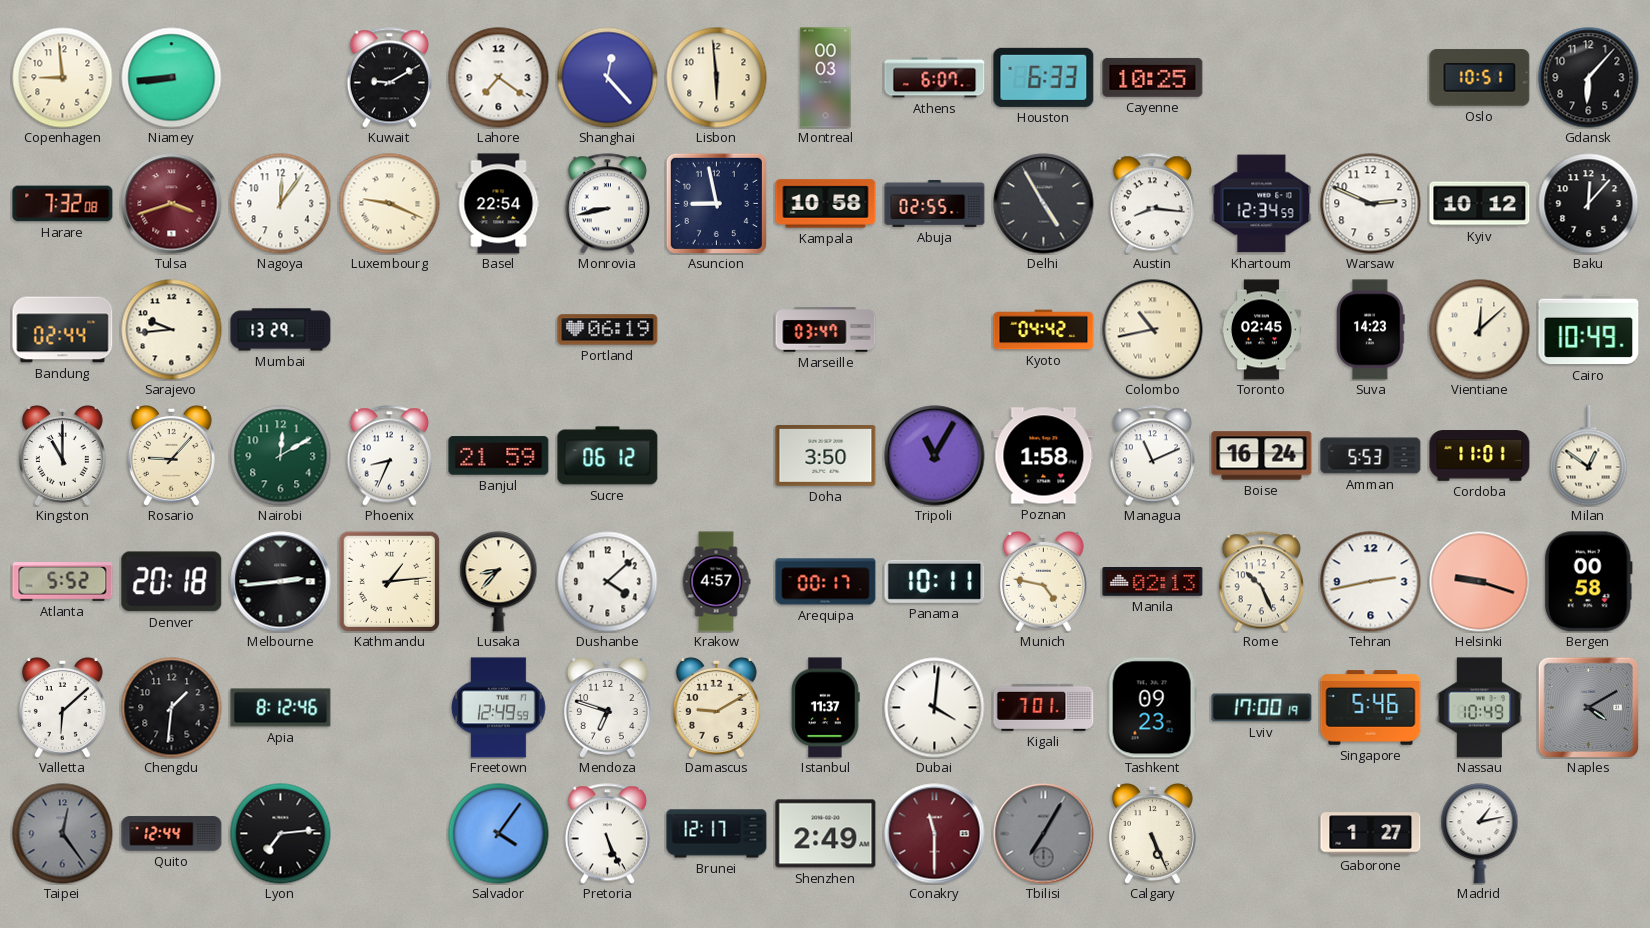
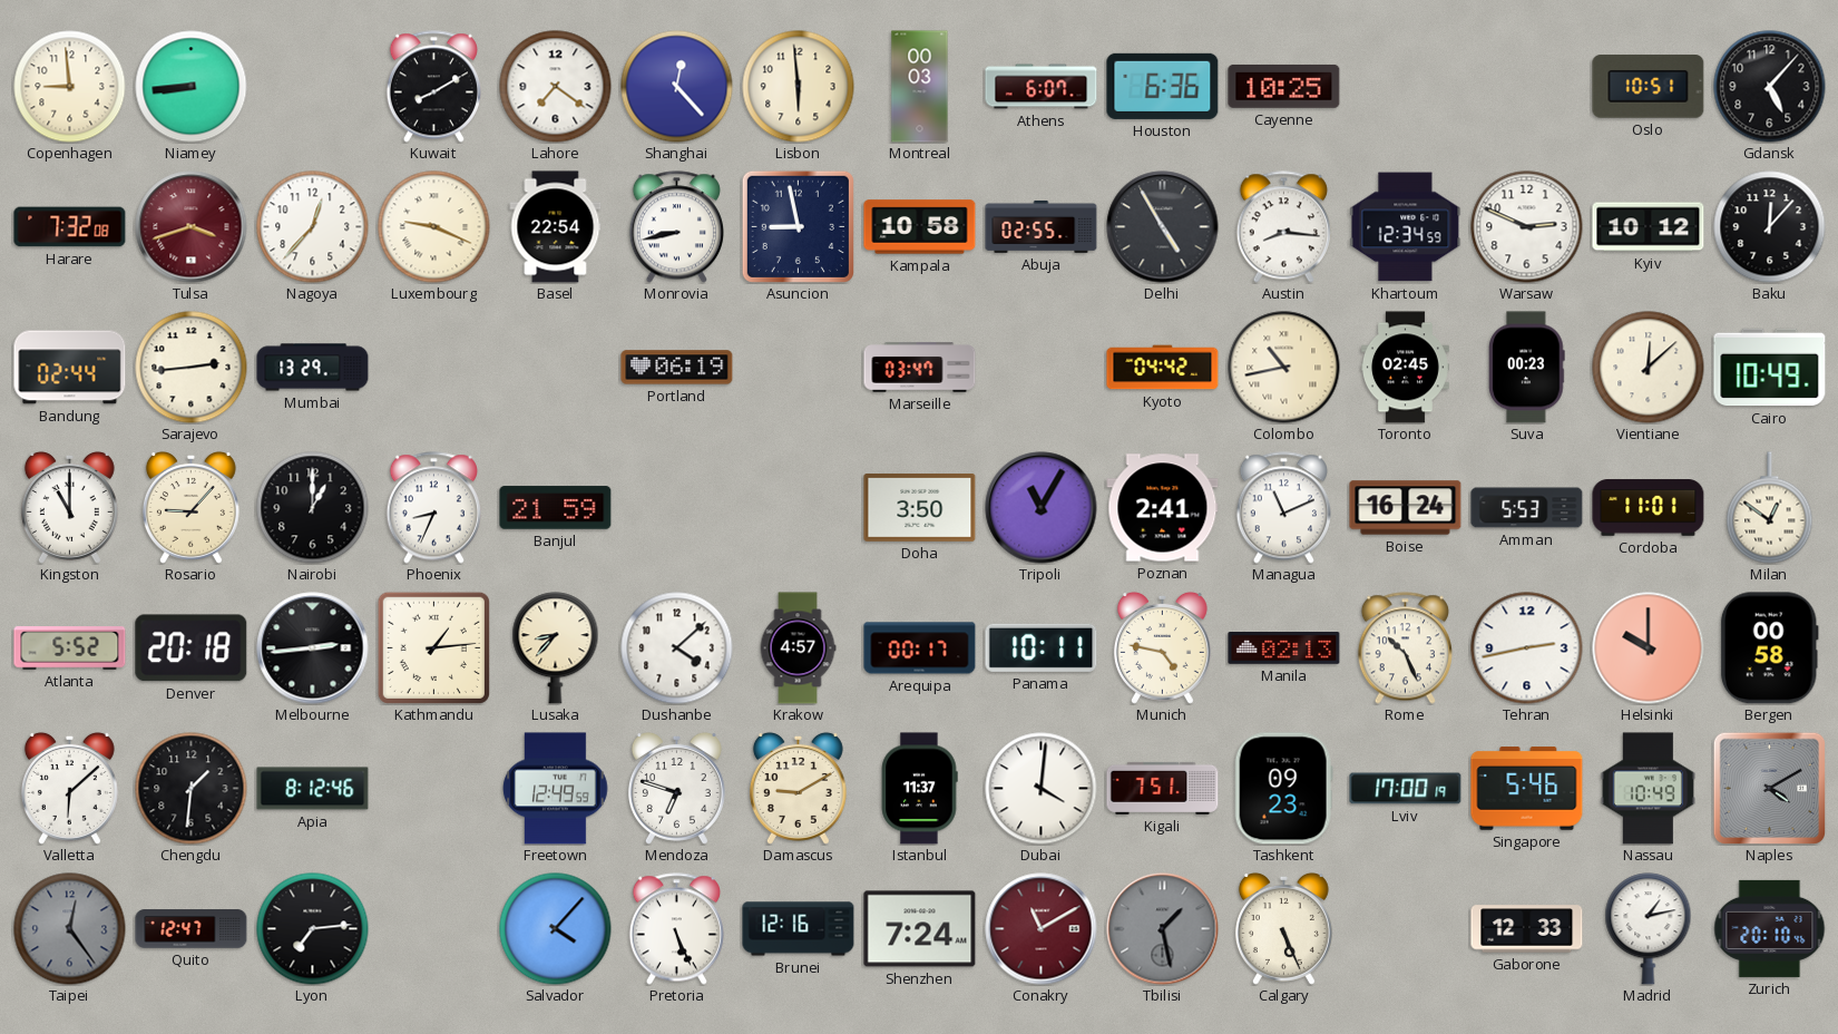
Kuwait: 9:10 -> 8:10 (433, 87)
Houston: 6:33 -> 6:36 (1163, 86)
Gdansk: 6:07 -> 5:07 (1770, 87)
Nagoya: 12:06 -> 12:37 (313, 227)
Sarajevo: 9:44 -> 2:44 (192, 368)
Suva: 14:23 -> 00:23 (1527, 368)
Nairobi: 12:10 -> 1:00 (313, 508)
Nairobi dial: green -> black (313, 508)
Sucre: 06:12 -> none (608, 456)
Poznan: 1:58 -> 2:41 (1163, 508)
Helsinki: 9:18 -> 10:00 (1649, 648)
Kigali: 7:01 -> 7:51 (1163, 788)
Quito: 12:44 -> 12:47 (192, 929)
Salvador: 4:06 -> 4:07 (556, 929)
Brunei: 12:17 -> 12:16 (799, 929)
Shenzhen: 2:49 -> 7:24 (920, 929)
Conakry: 11:30 -> 11:10 (1042, 929)
Tbilisi: 7:05 -> 1:28 (1163, 929)
Gaborone: 1:27 -> 12:33 (1527, 929)
Zurich: none -> 20:10 (1770, 928)
